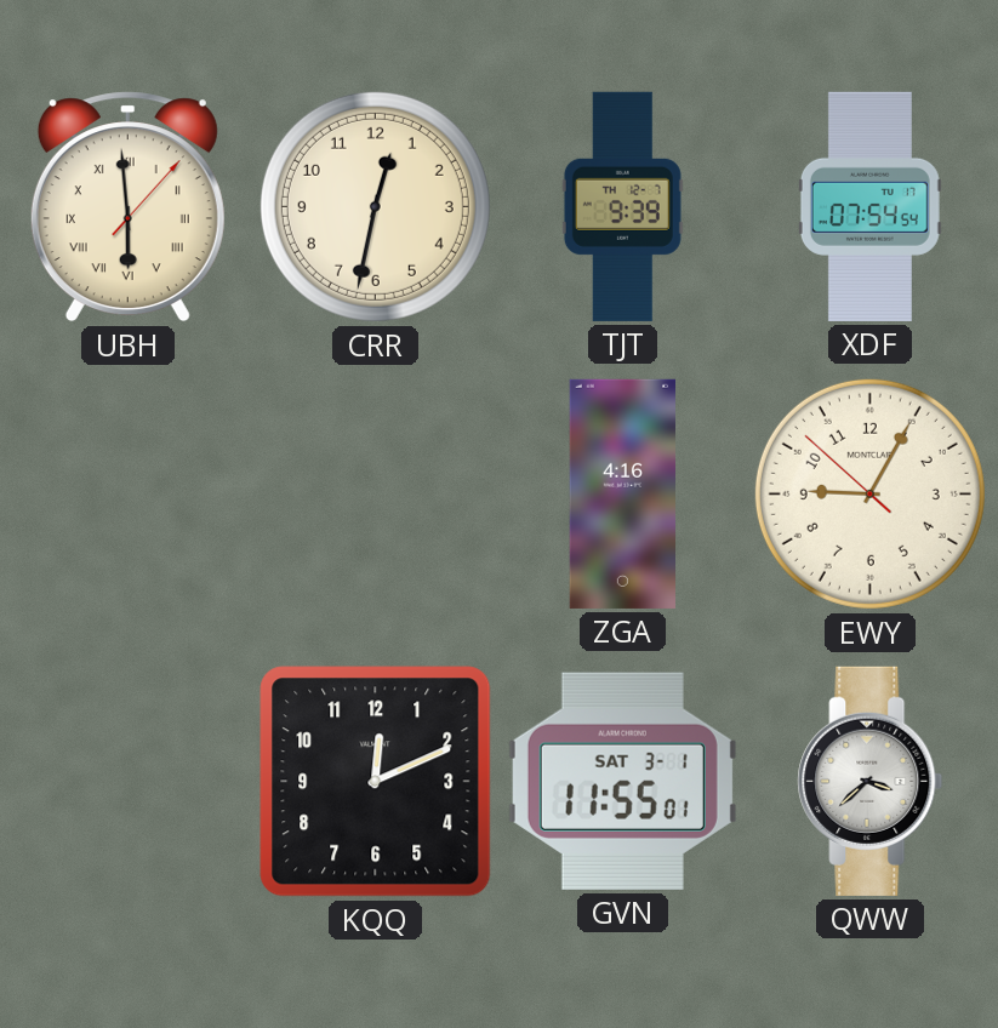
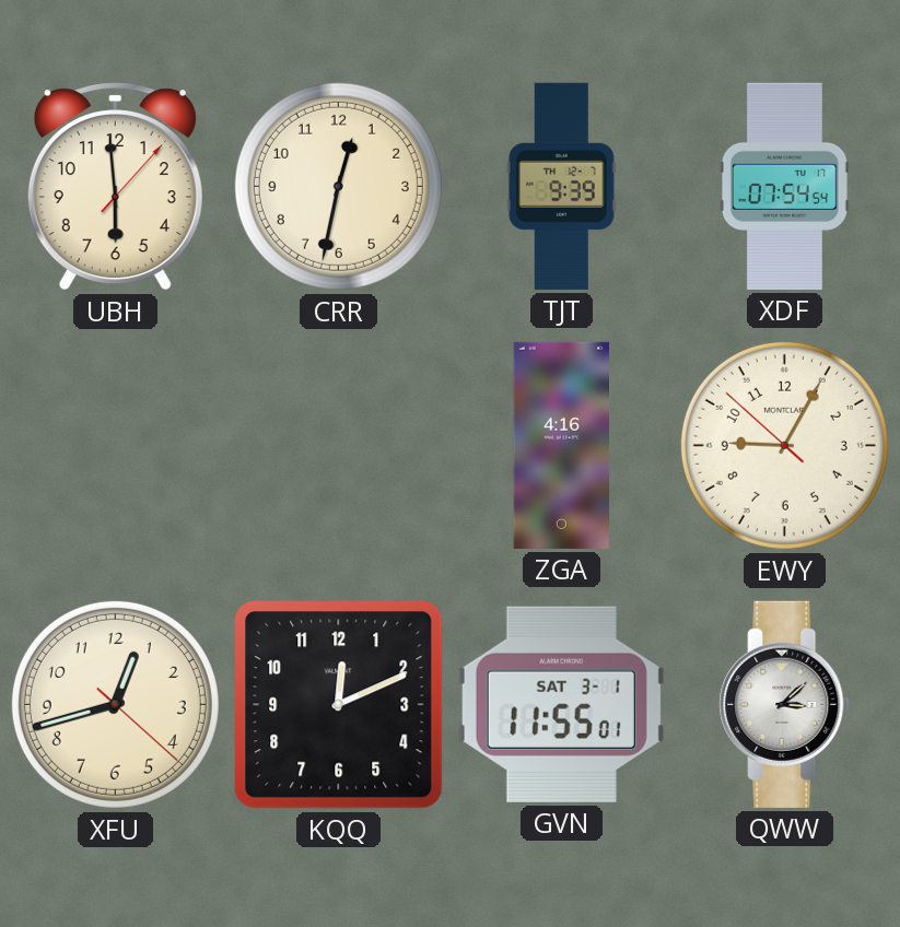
UBH numerals: Roman -> Arabic (115, 187)
XFU: none -> 12:42 (115, 704)
QWW: 3:38 -> 3:08 (785, 704)
